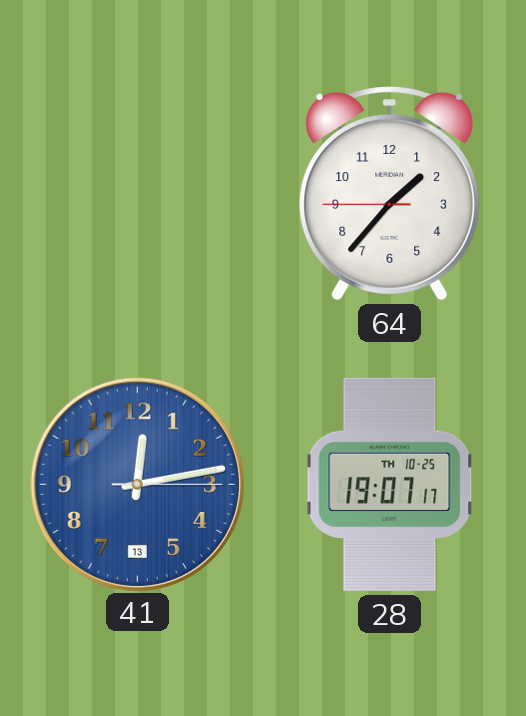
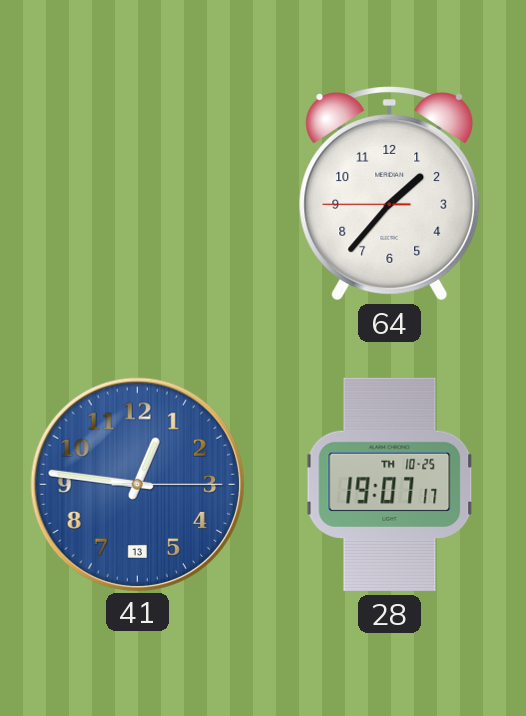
41: 12:13 -> 12:46 (137, 484)
